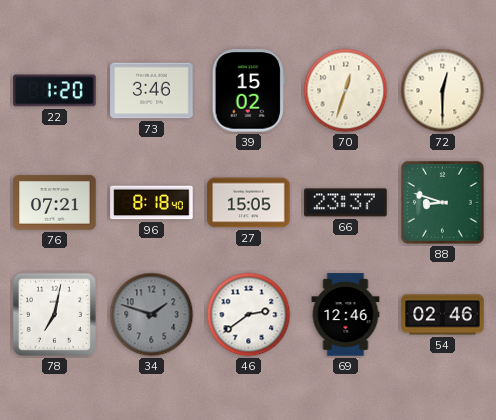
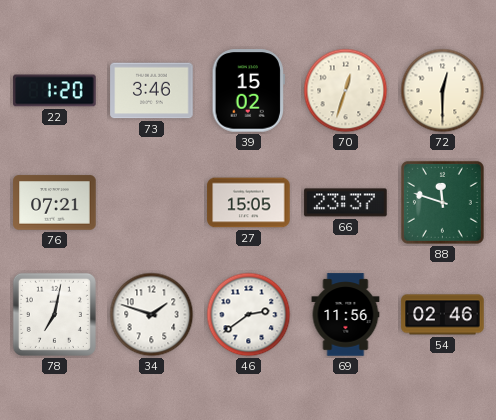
96: 8:18 -> none (152, 203)
88: 8:48 -> 11:48 (442, 202)
34 dial: grey -> white (152, 315)
69: 12:46 -> 11:56 (346, 315)
